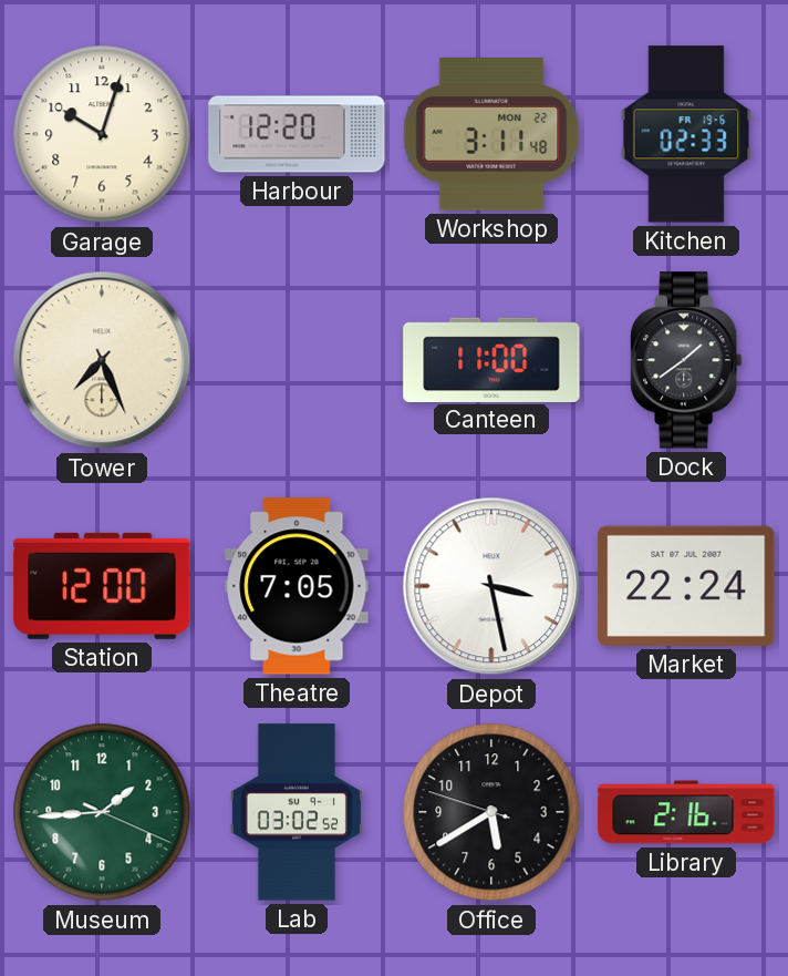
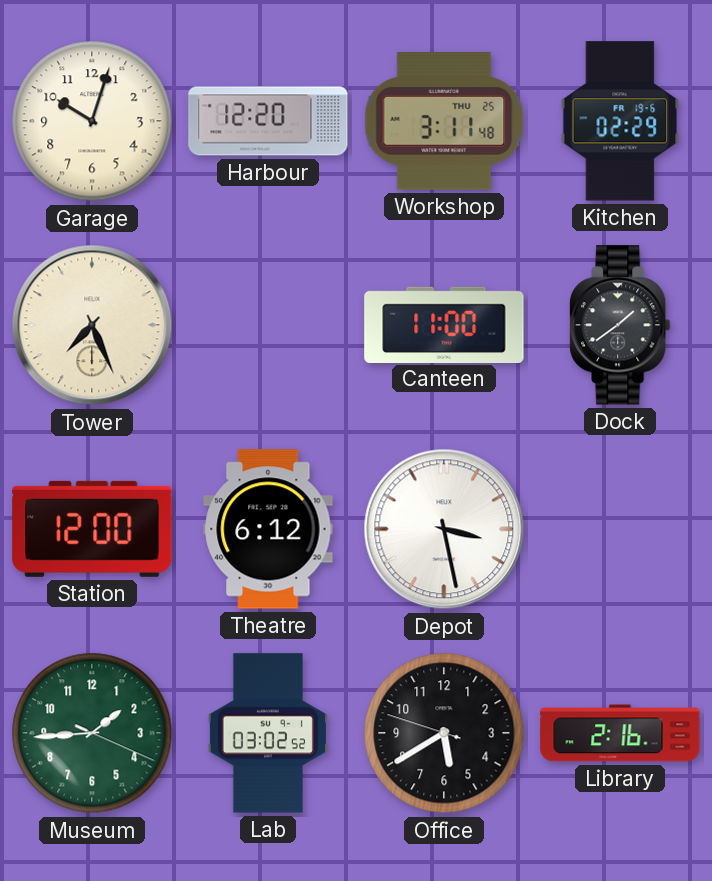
Workshop date: MON 22 -> THU 25 (444, 121)
Kitchen: 02:33 -> 02:29 (620, 121)
Theatre: 7:05 -> 6:12 (268, 529)
Market: 22:24 -> none (686, 586)
